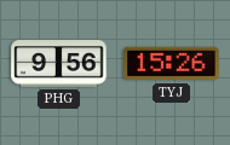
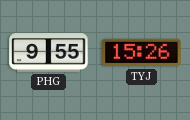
PHG: 9:56 -> 9:55 (49, 53)
